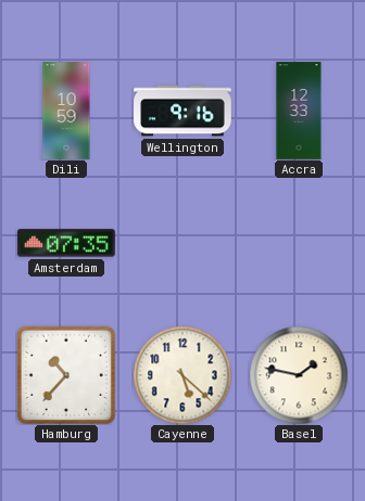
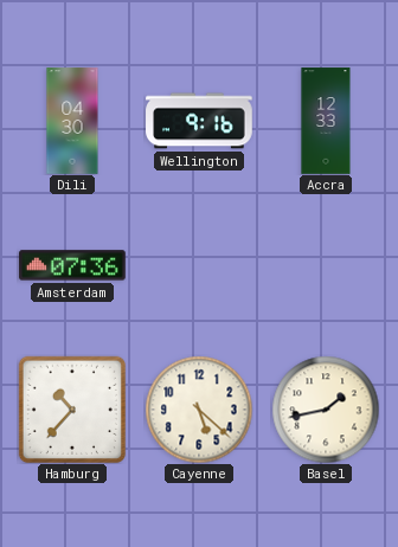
Dili: 10:59 -> 04:30 (72, 121)
Amsterdam: 07:35 -> 07:36 (72, 265)
Basel: 1:47 -> 1:43 (326, 410)
